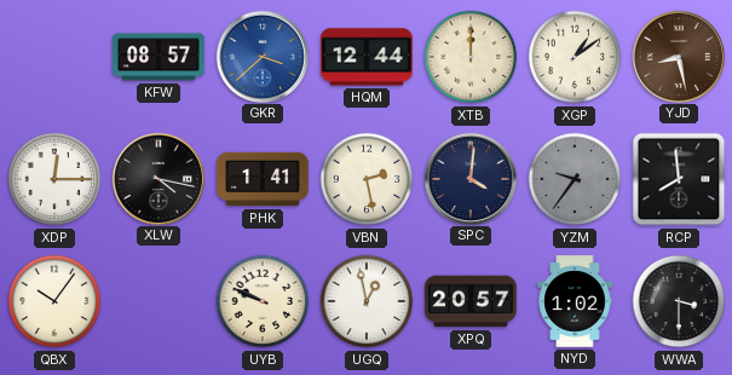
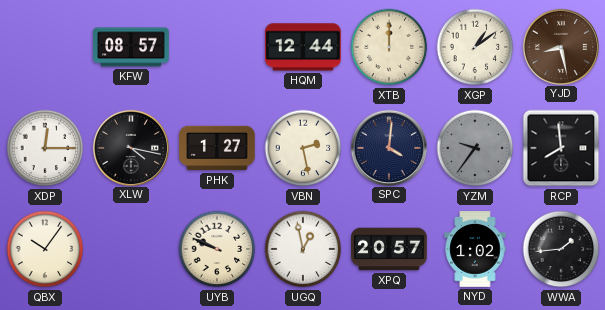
GKR: 3:38 -> none (261, 56)
PHK: 1:41 -> 1:27 (217, 148)
WWA: 3:30 -> 1:44 (561, 249)
